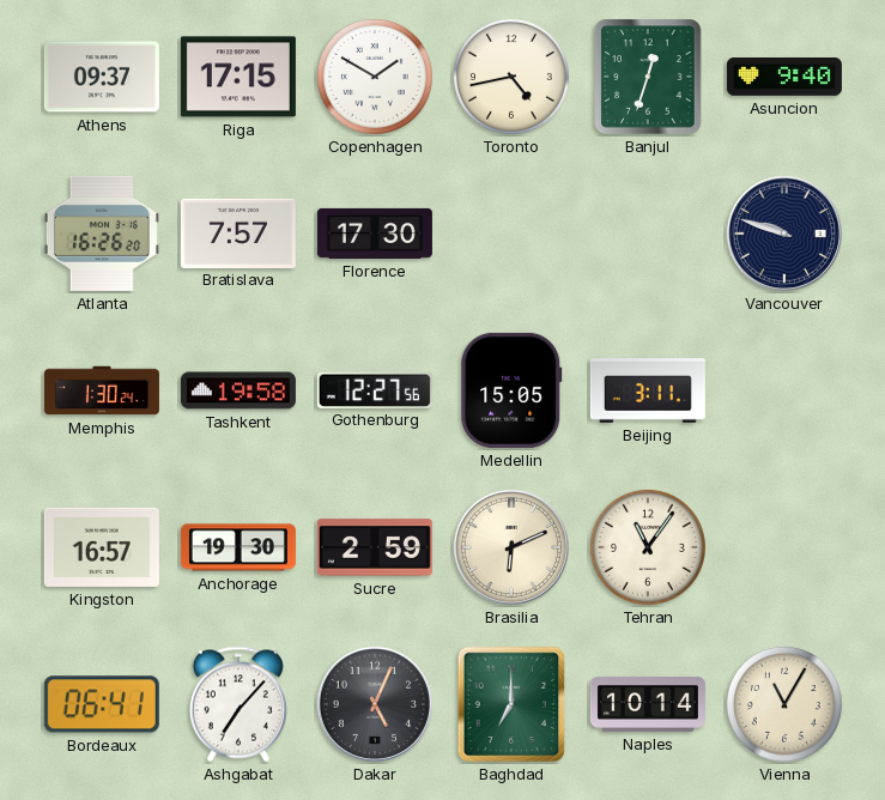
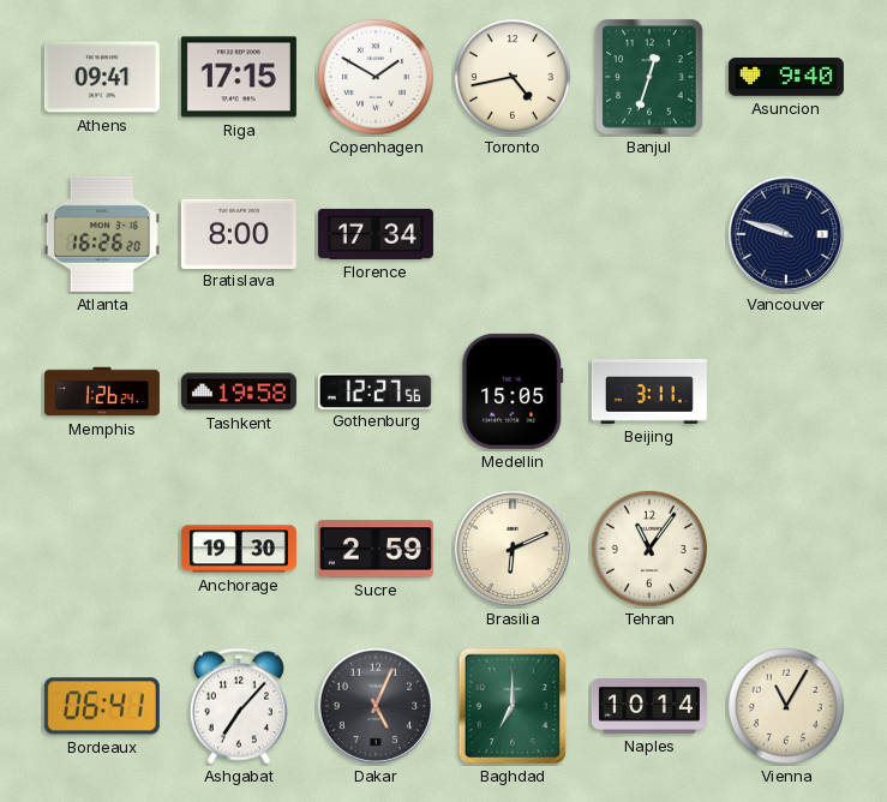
Athens: 09:37 -> 09:41 (102, 77)
Bratislava: 7:57 -> 8:00 (239, 233)
Florence: 17:30 -> 17:34 (376, 234)
Memphis: 1:30 -> 1:26 (102, 391)
Kingston: 16:57 -> none (102, 547)
